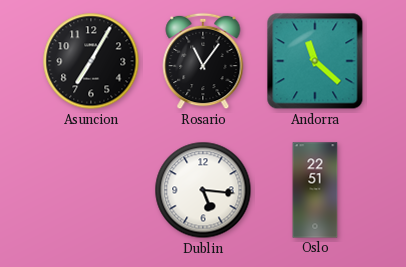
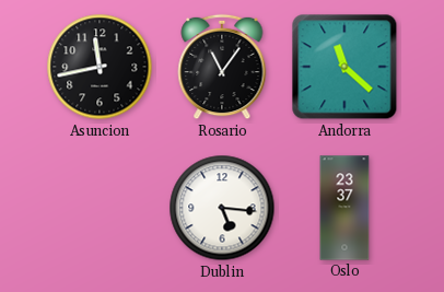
Asuncion: 7:05 -> 11:43 (100, 67)
Oslo: 22:51 -> 23:37 (344, 208)
